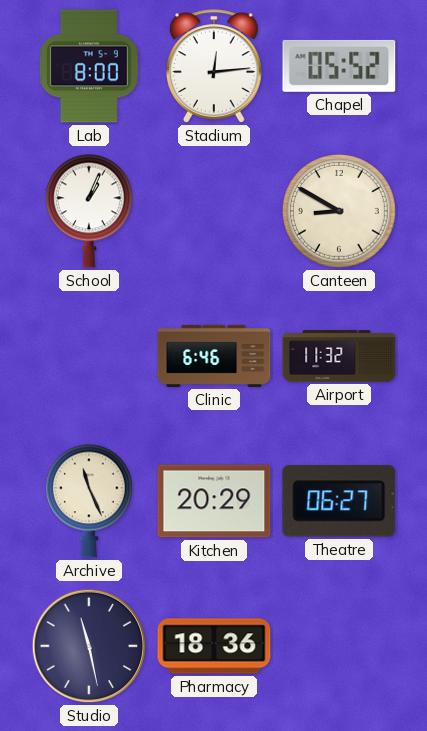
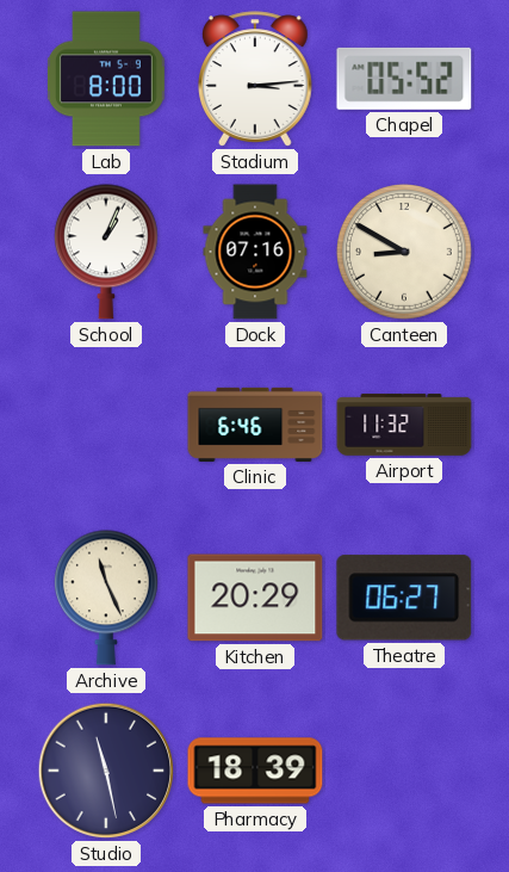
Stadium: 12:14 -> 3:14 (256, 79)
Dock: none -> 07:16 (255, 252)
Pharmacy: 18:36 -> 18:39 (255, 771)
